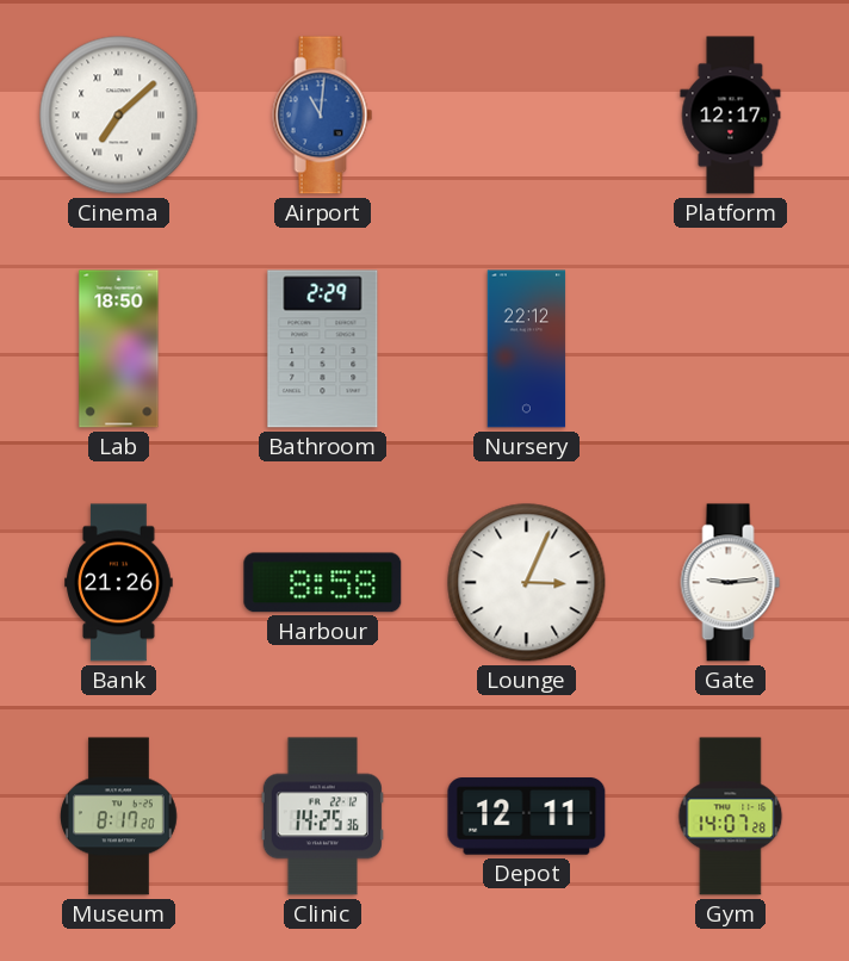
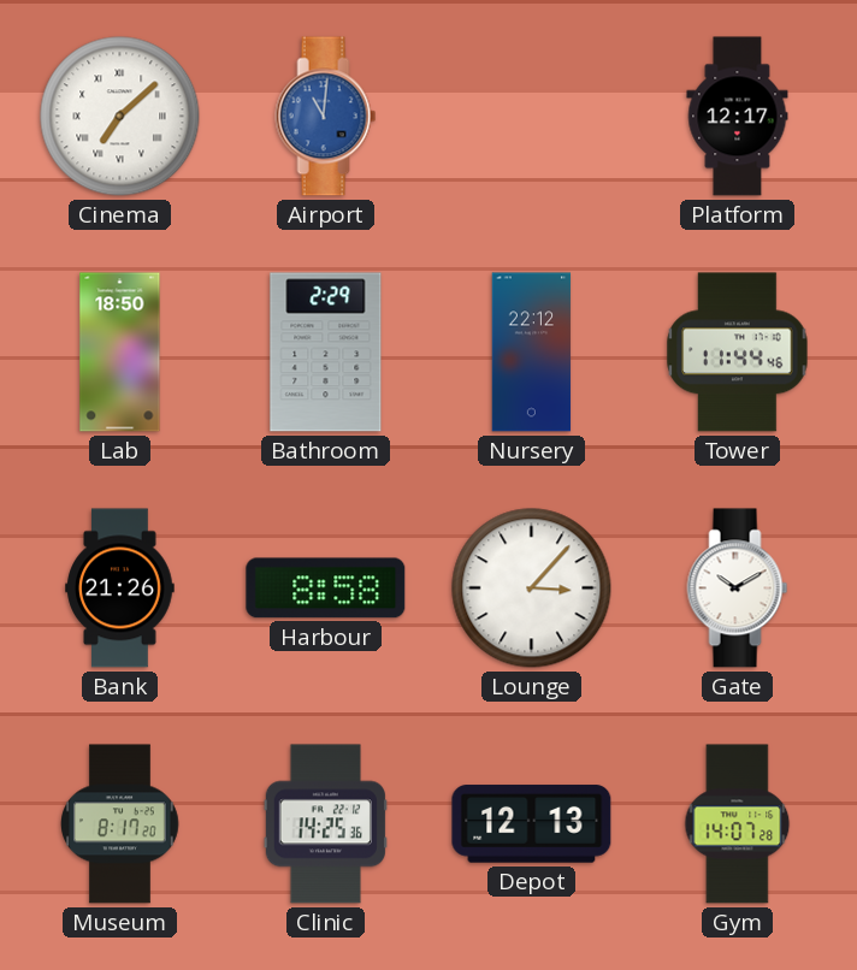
Tower: none -> 11:44 (738, 353)
Lounge: 3:04 -> 3:07 (532, 588)
Gate: 9:14 -> 10:10 (738, 588)
Depot: 12:11 -> 12:13 (532, 824)
